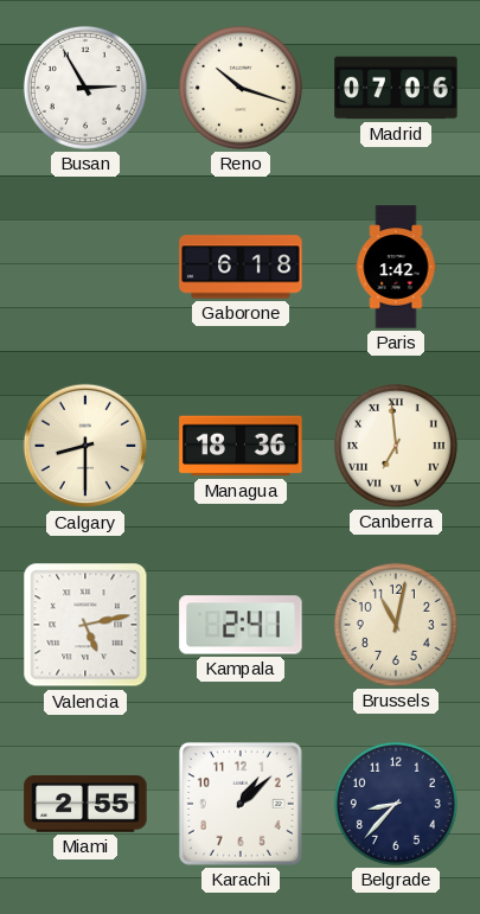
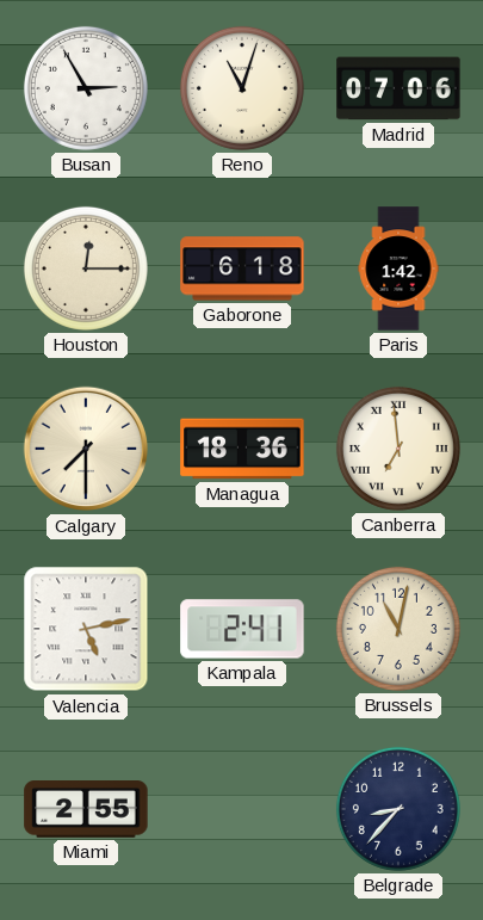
Reno: 10:18 -> 11:03 (242, 88)
Houston: none -> 12:15 (86, 268)
Calgary: 8:30 -> 7:30 (86, 449)
Karachi: 1:08 -> none (241, 804)
